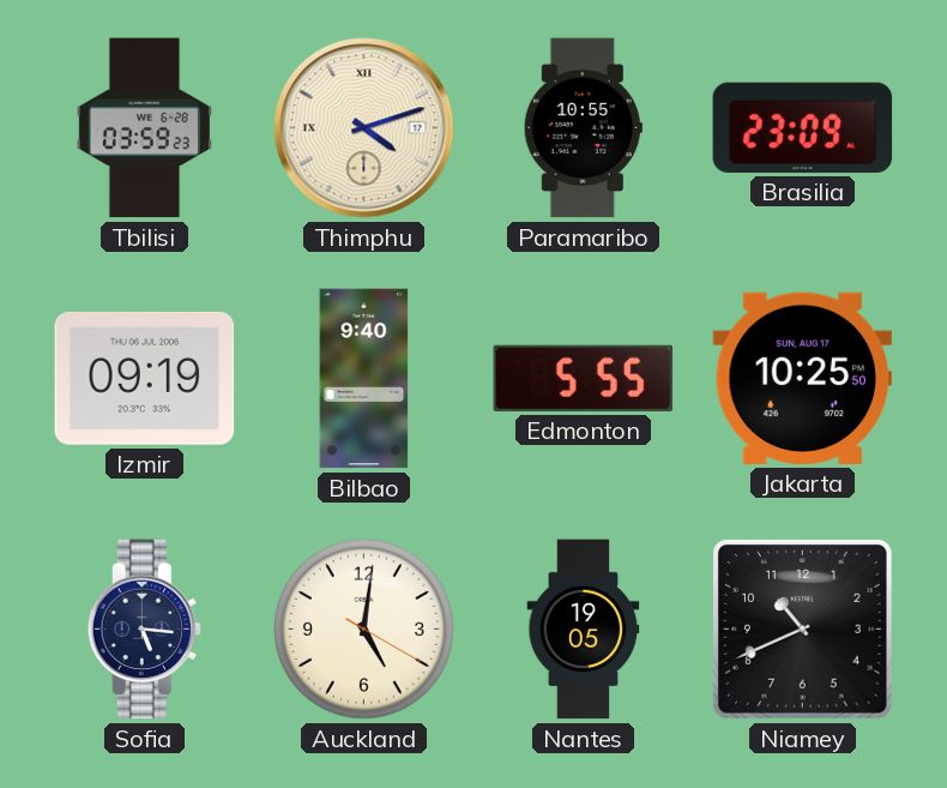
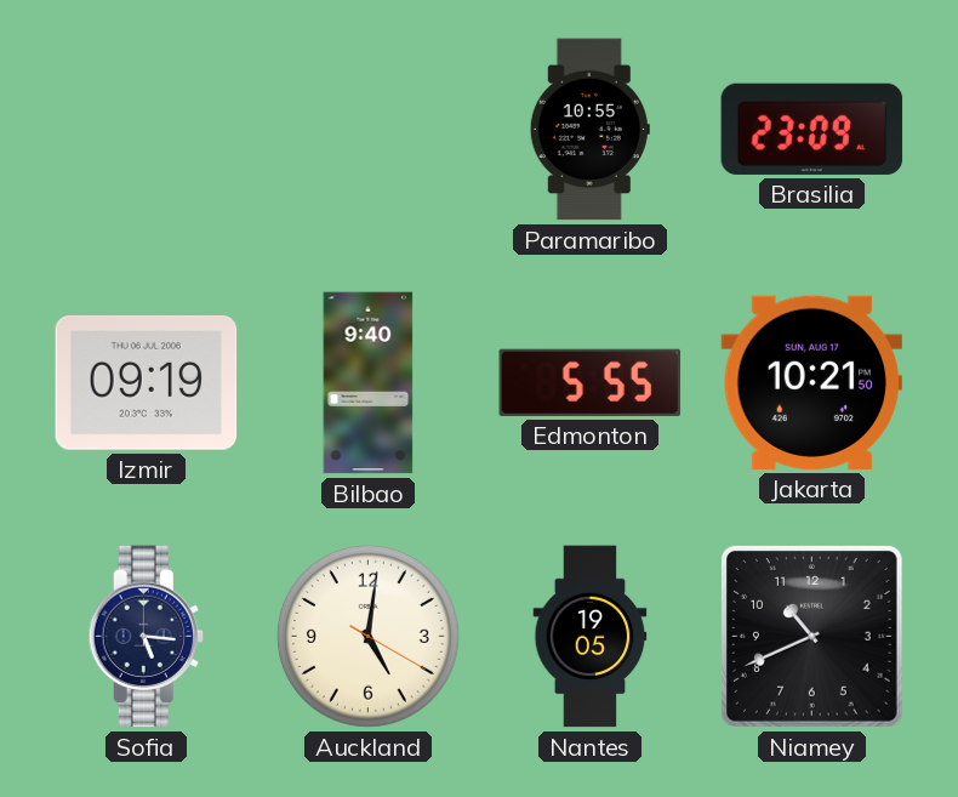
Tbilisi: 03:59 -> none (144, 128)
Thimphu: 4:12 -> none (364, 128)
Jakarta: 10:25 -> 10:21 (812, 382)
